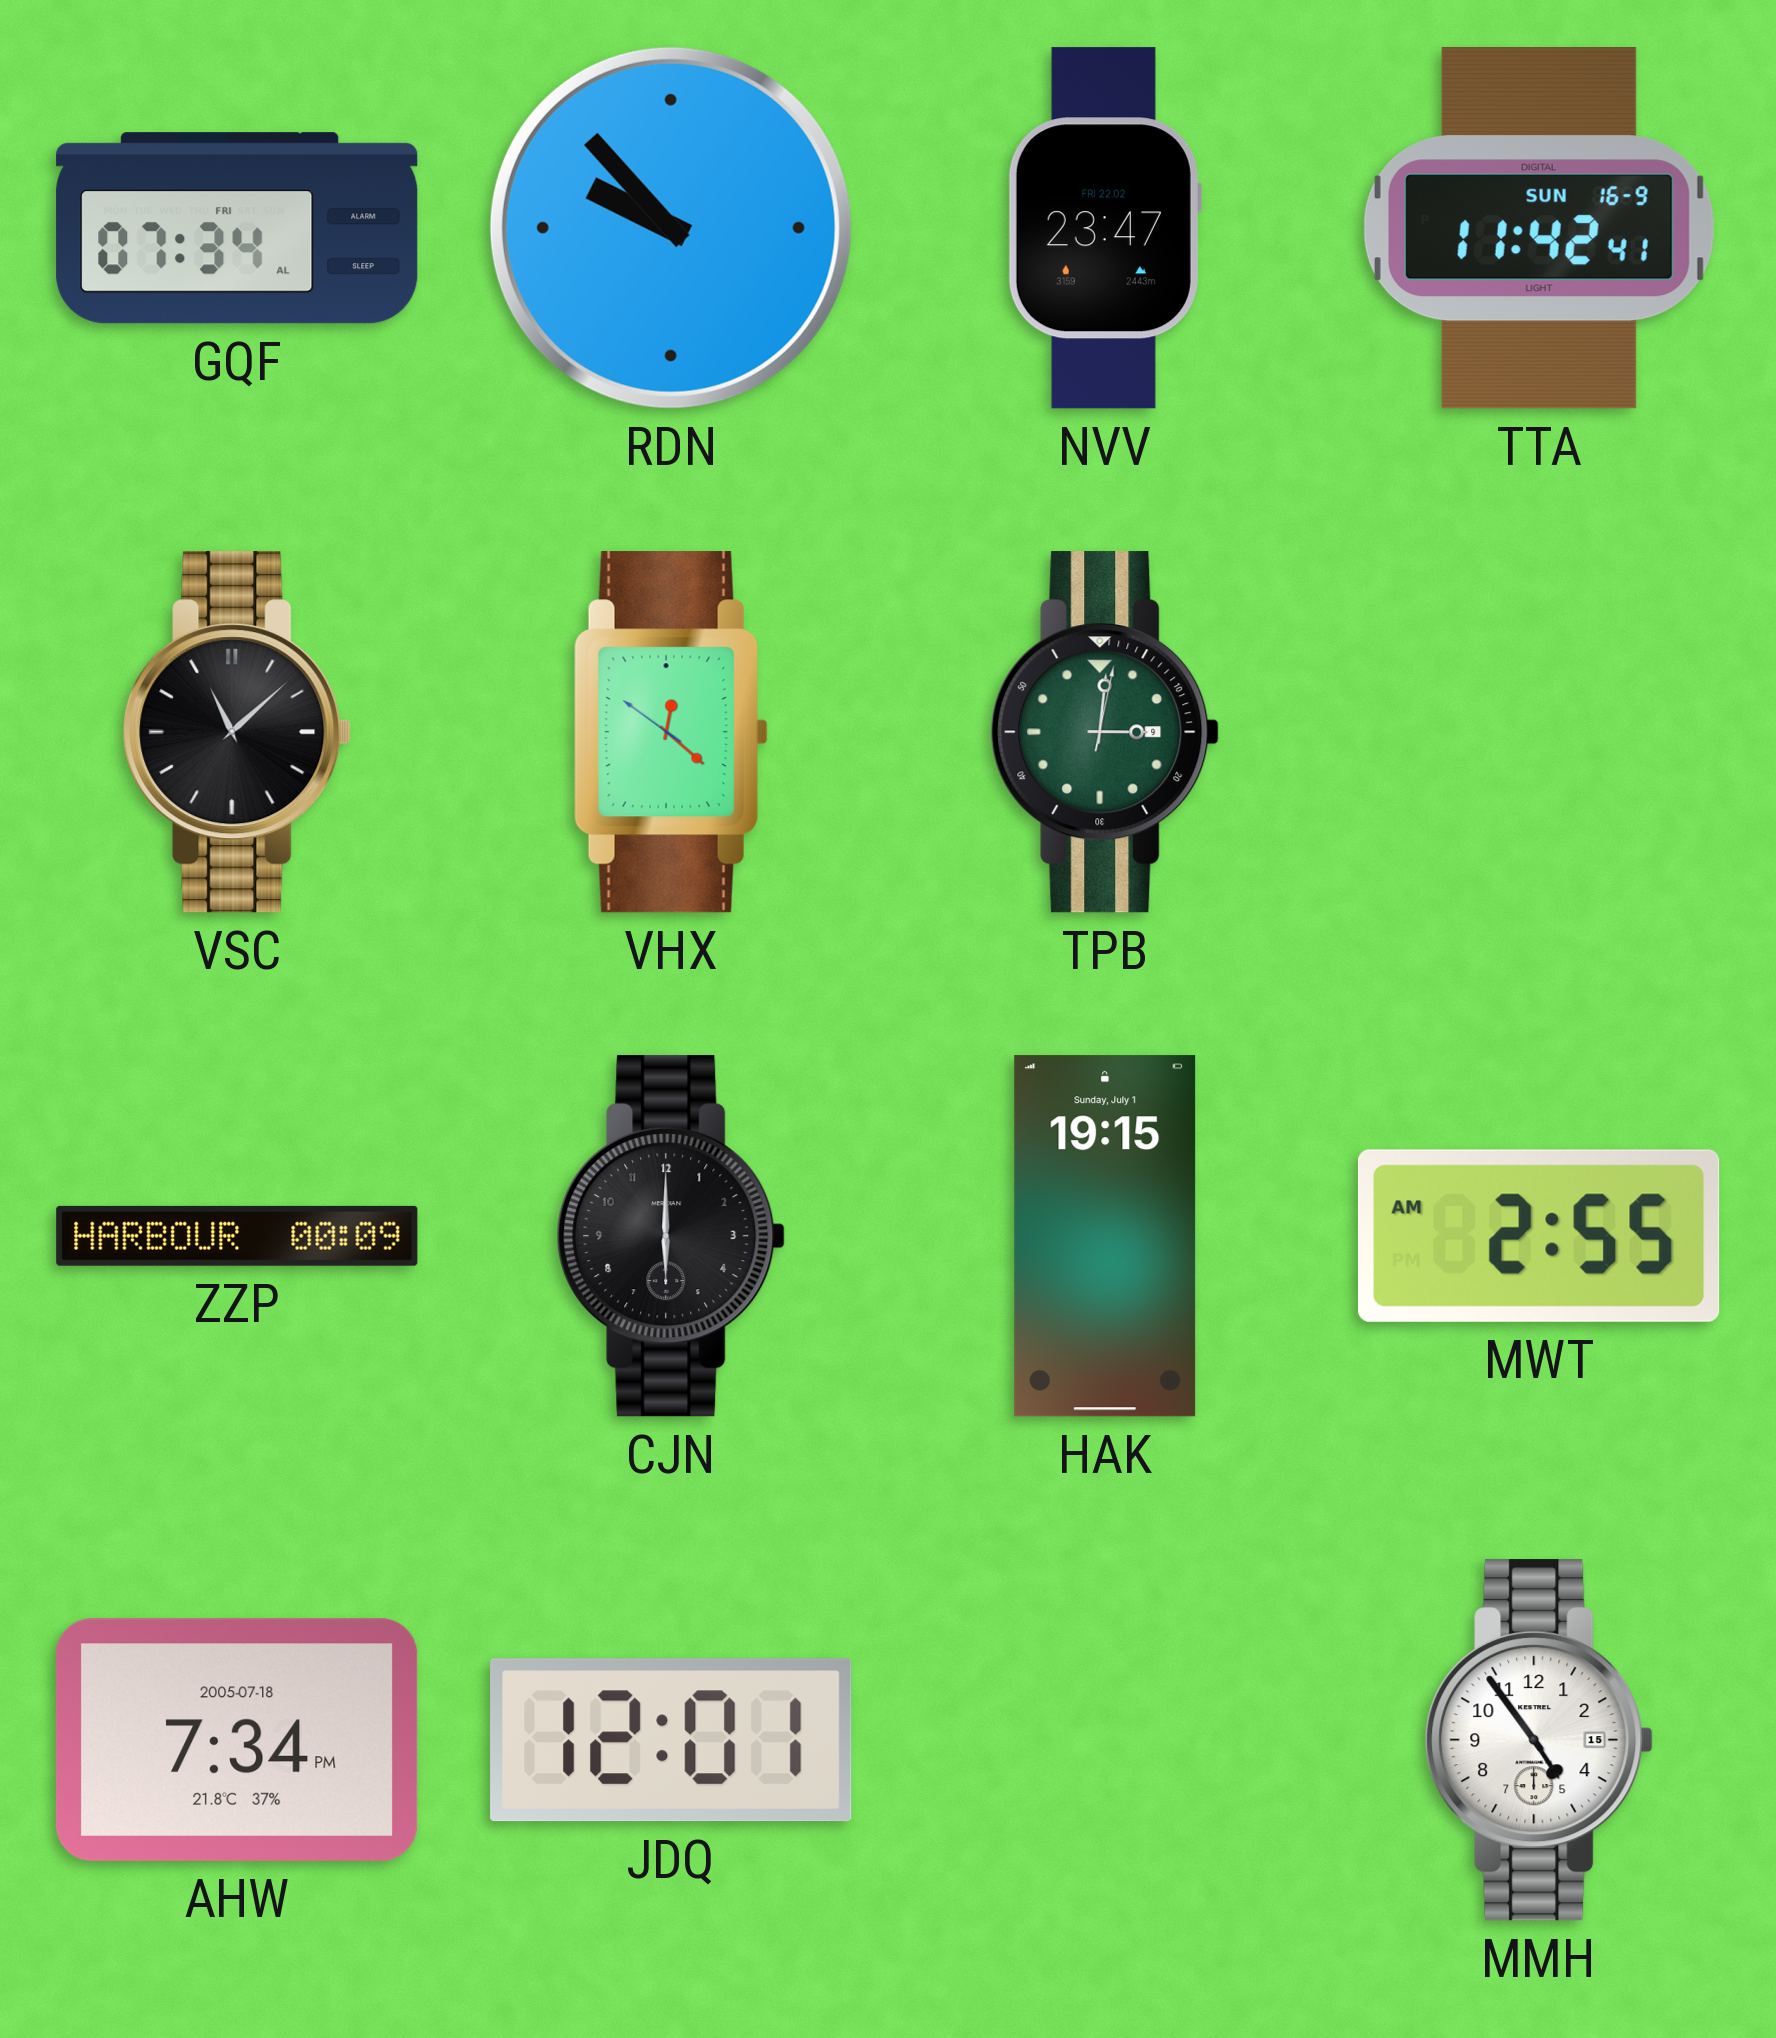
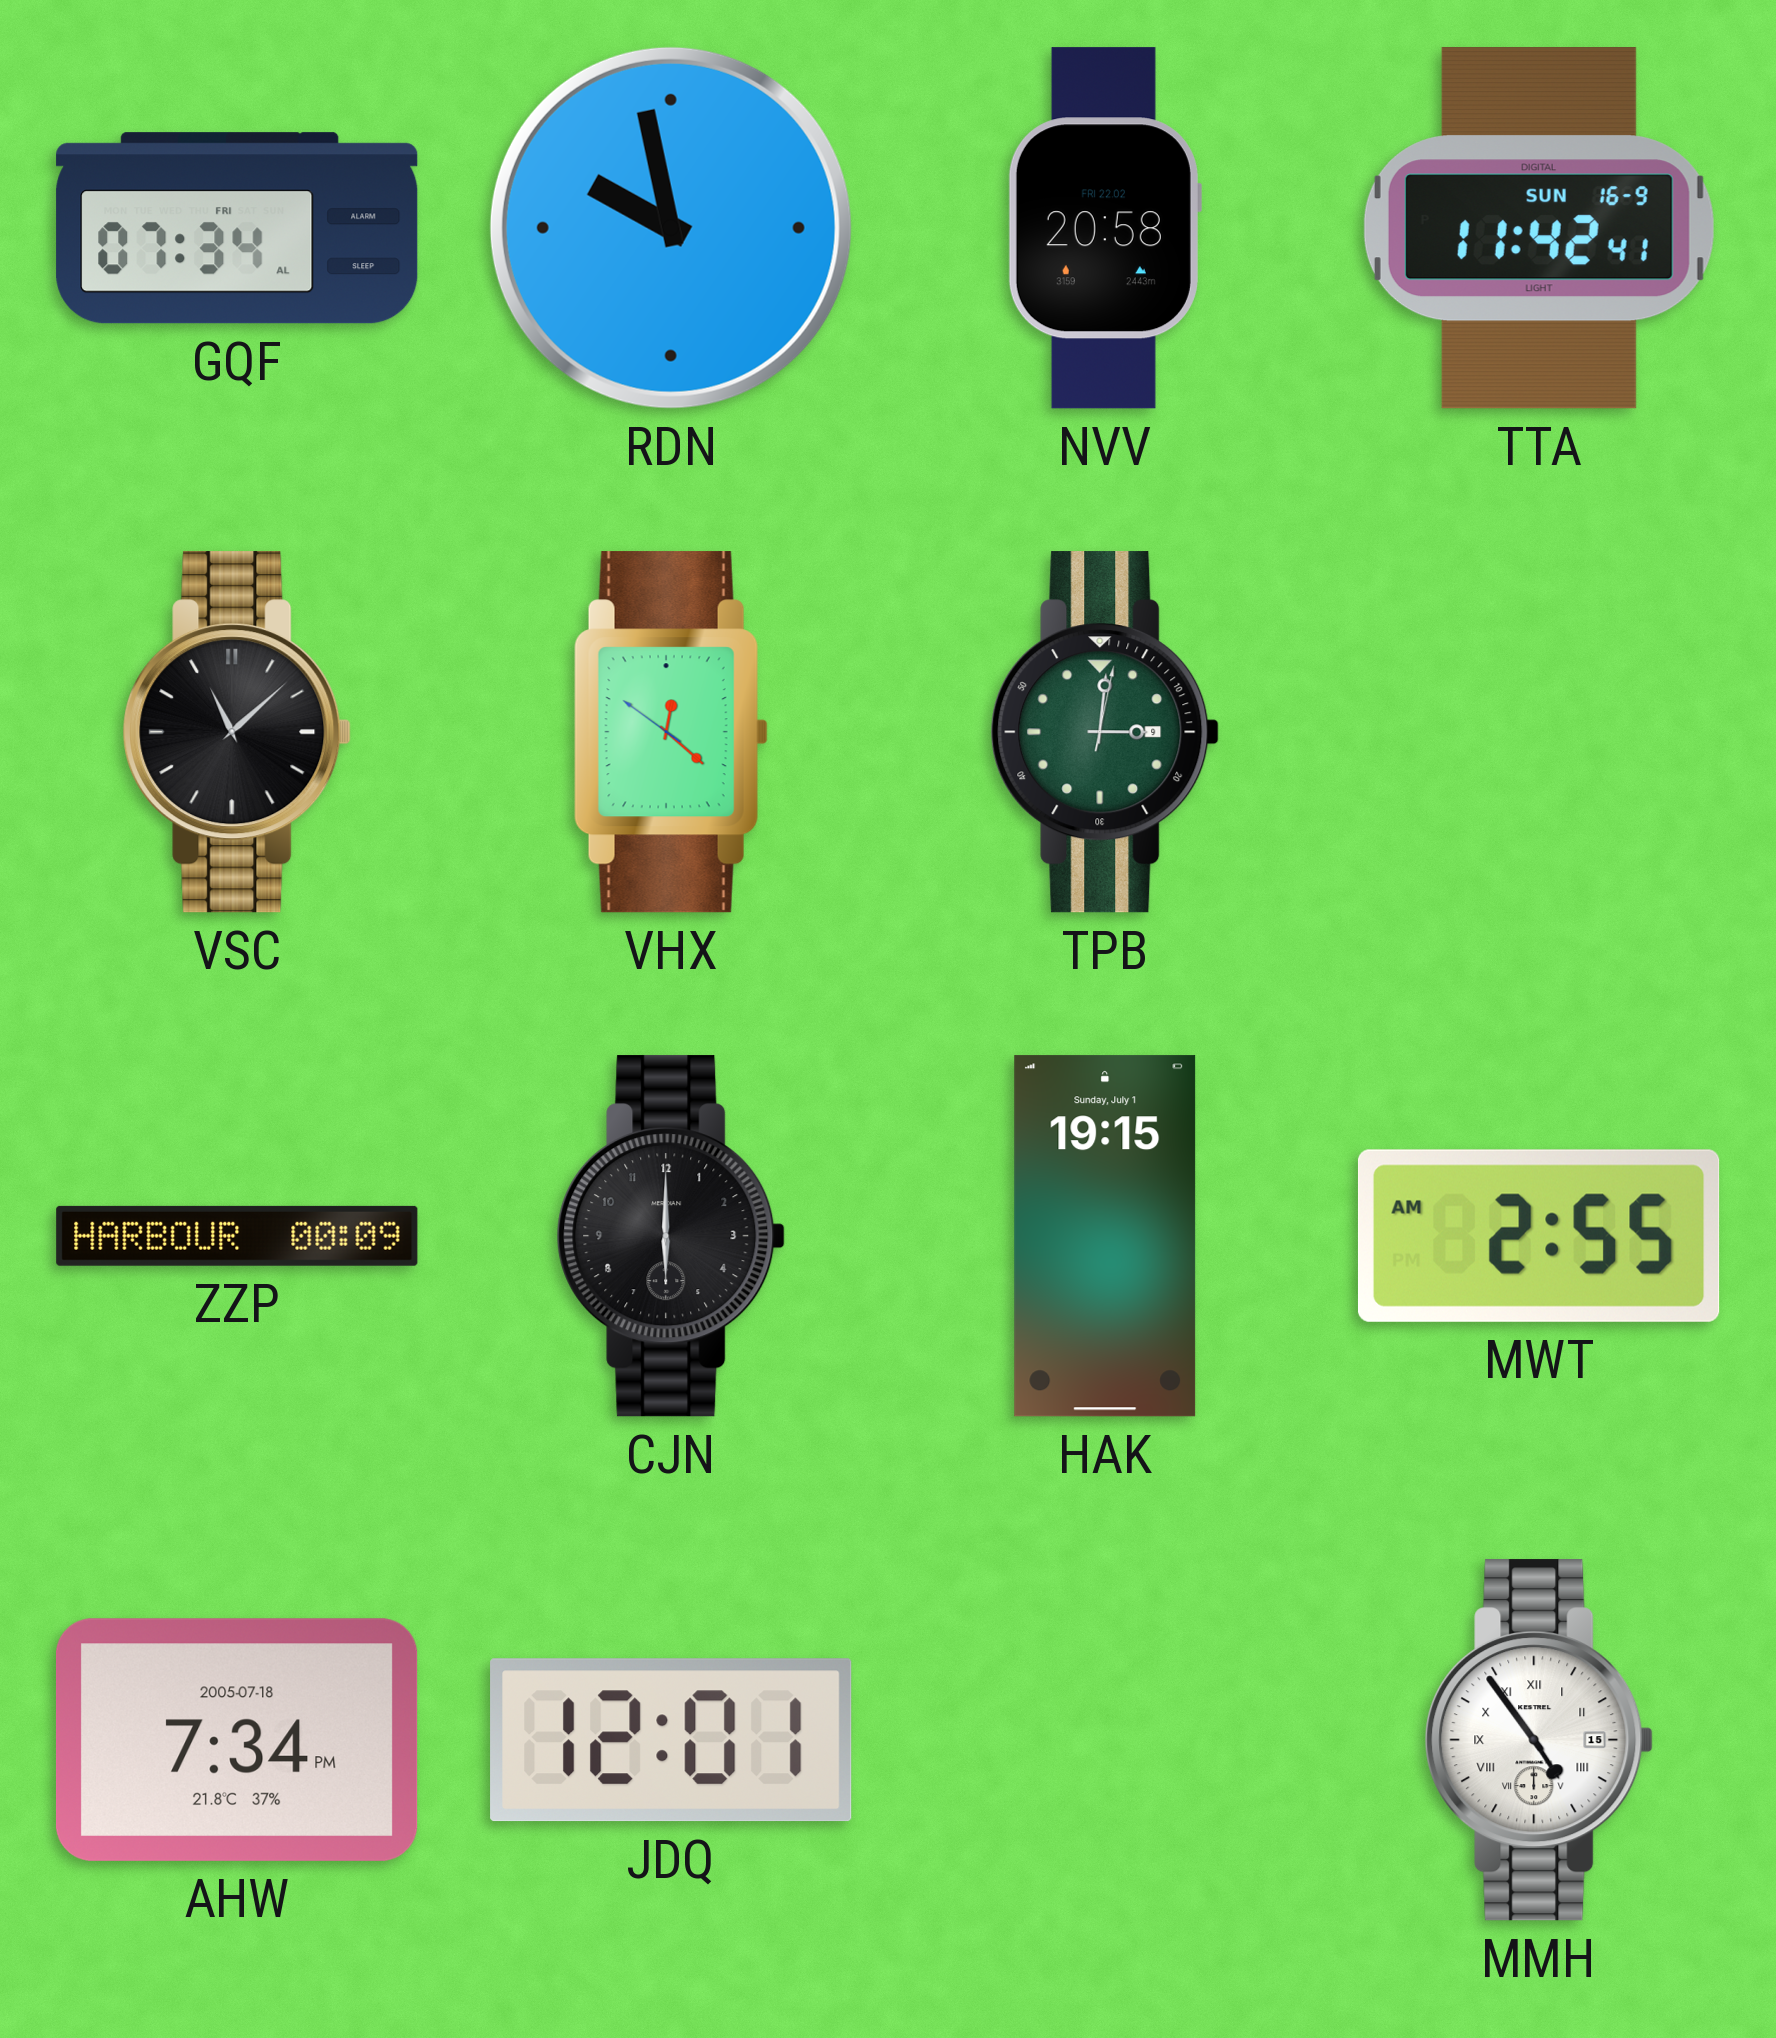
RDN: 9:53 -> 9:58 (671, 228)
NVV: 23:47 -> 20:58 (1104, 228)
MMH numerals: Arabic -> Roman (1539, 1740)
